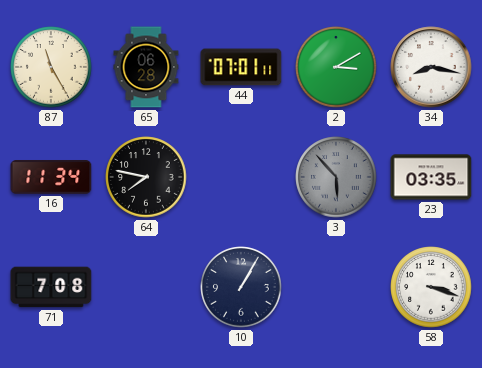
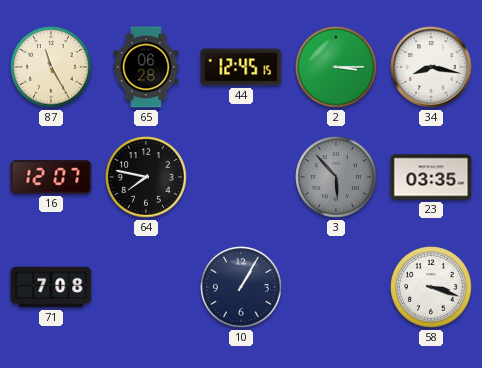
44: 07:01 -> 12:45 (241, 67)
2: 3:10 -> 3:15 (336, 67)
16: 11:34 -> 12:07 (51, 177)
